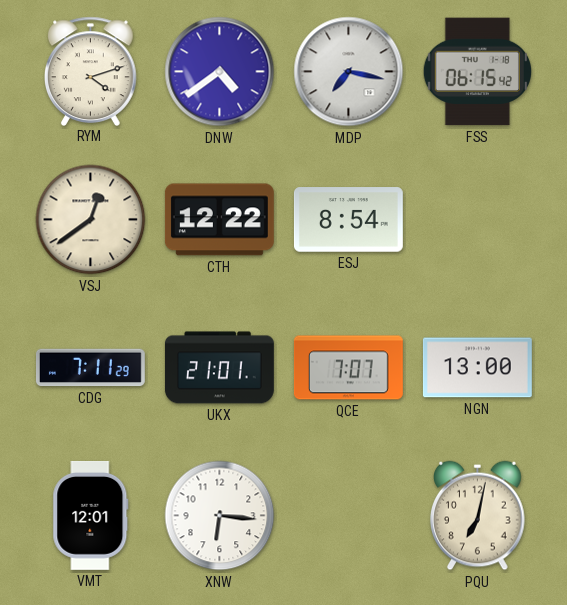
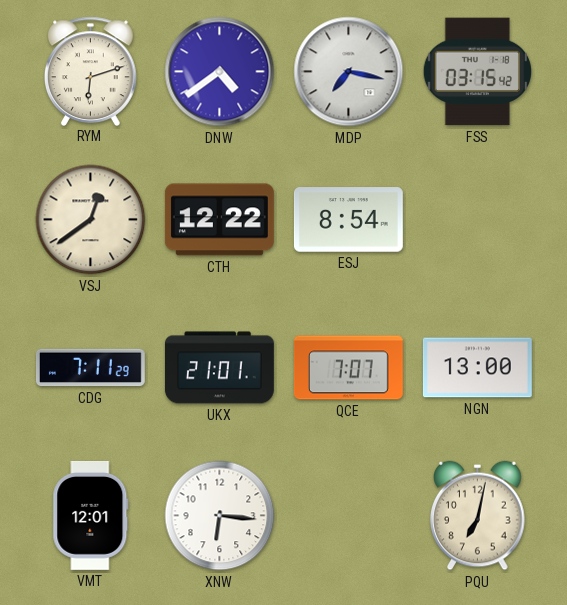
RYM: 4:12 -> 6:12 (91, 71)
FSS: 06:15 -> 03:15 (477, 72)
